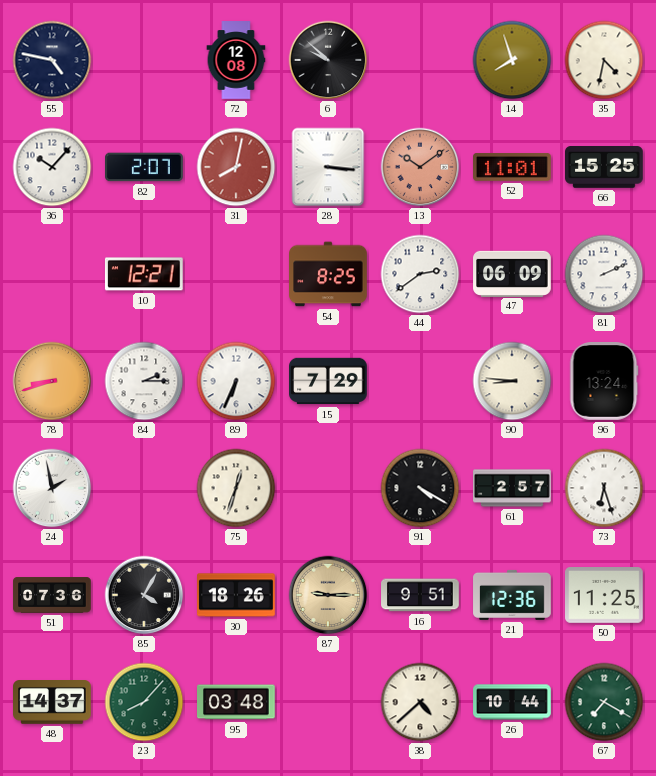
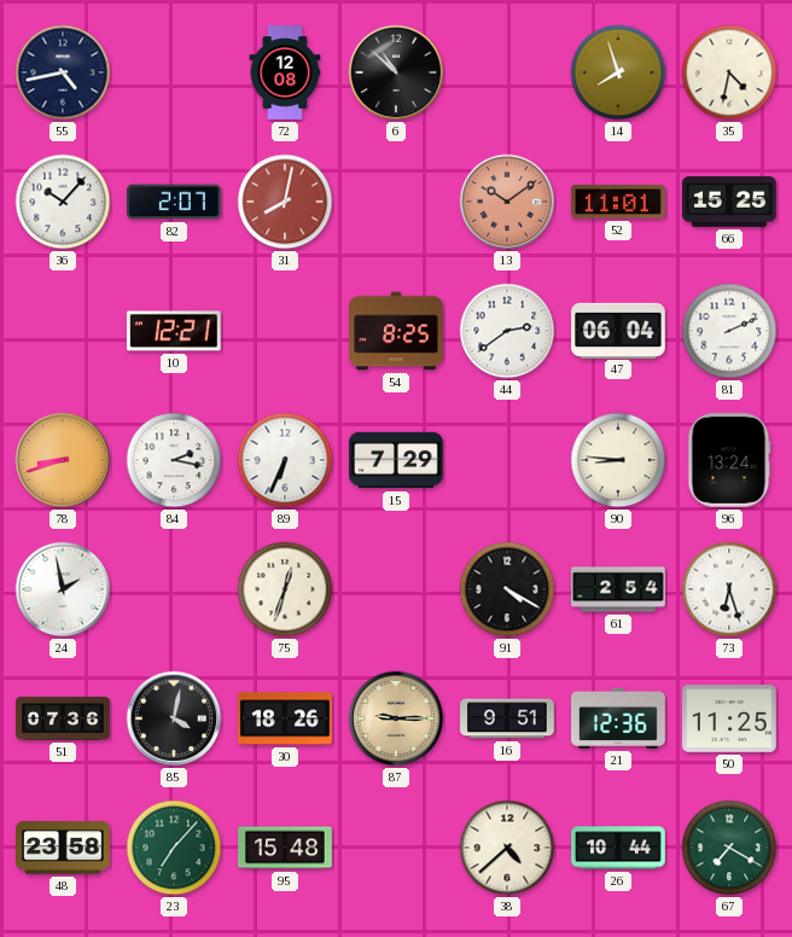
55: 4:47 -> 4:43 (63, 72)
6: 9:52 -> 10:52 (396, 72)
28: 3:16 -> none (328, 167)
47: 06:09 -> 06:04 (618, 330)
84: 2:15 -> 2:17 (174, 460)
61: 2:57 -> 2:54 (618, 589)
85: 4:05 -> 4:02 (174, 718)
48: 14:37 -> 23:58 (63, 848)
23: 8:07 -> 7:07 (174, 848)
95: 03:48 -> 15:48 (286, 848)
